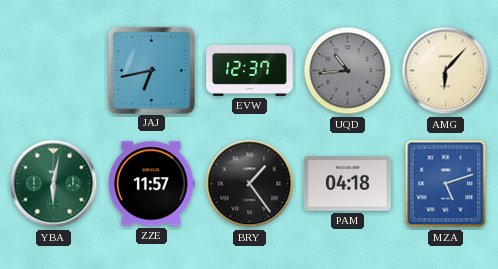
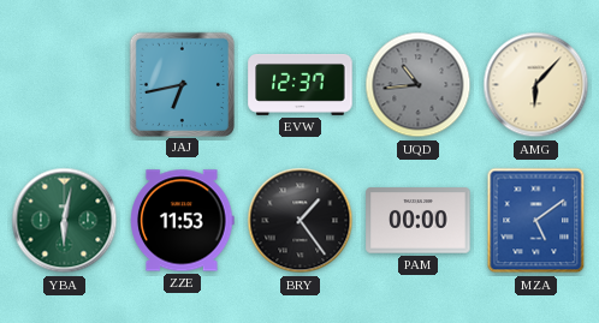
ZZE: 11:57 -> 11:53 (183, 221)
PAM: 04:18 -> 00:00 (419, 221)
MZA: 5:12 -> 5:09 (536, 221)
